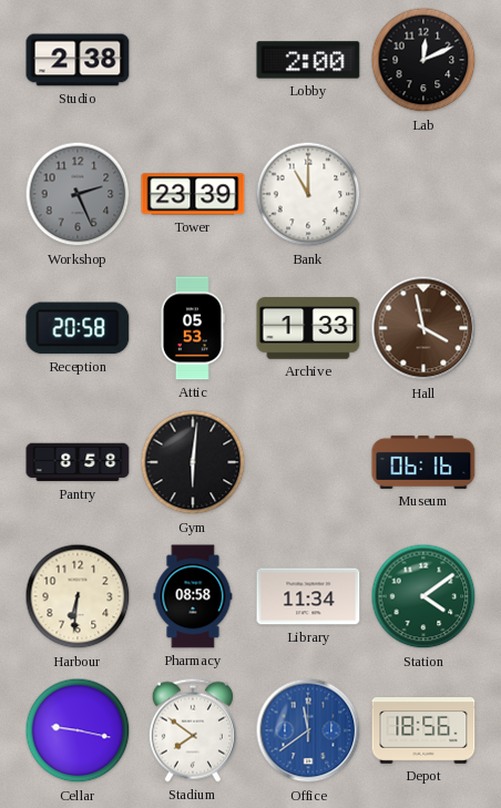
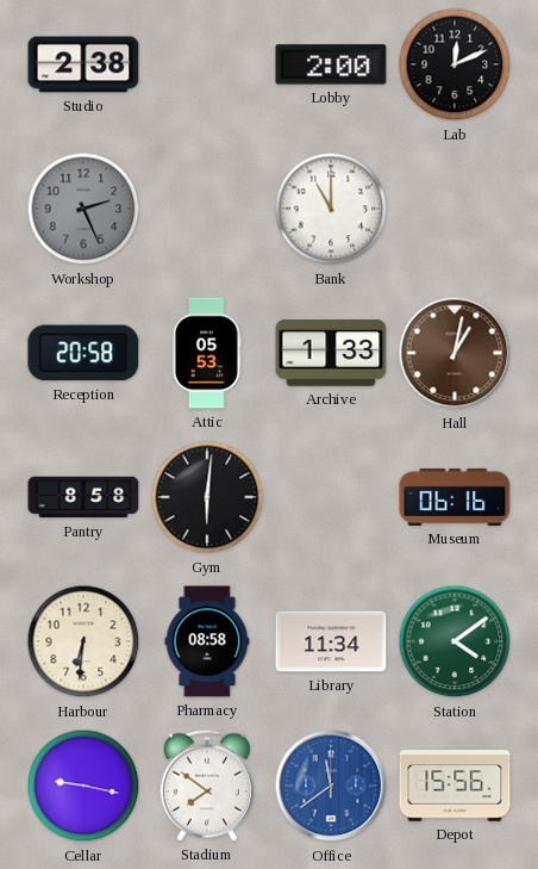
Tower: 23:39 -> none (193, 194)
Hall: 3:58 -> 1:02 (455, 353)
Depot: 18:56 -> 15:56 (455, 786)
